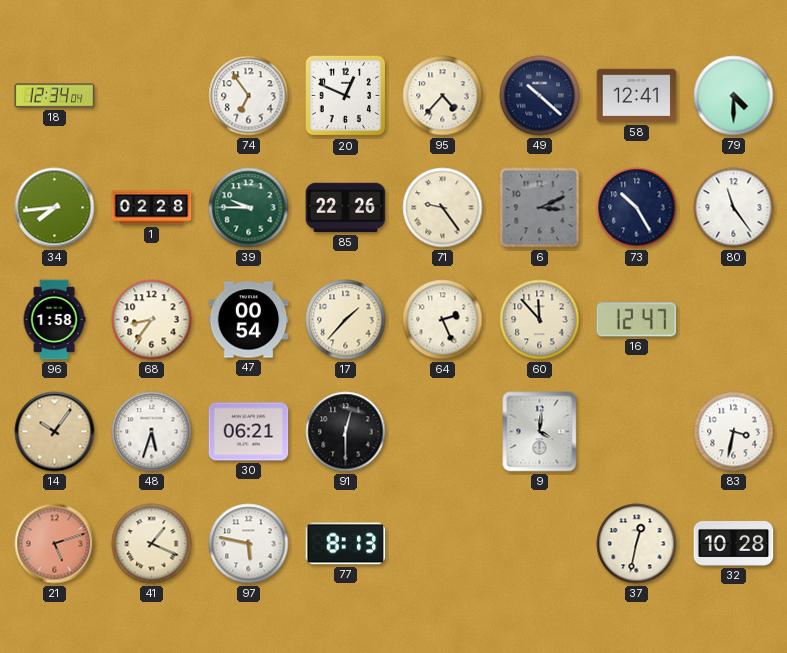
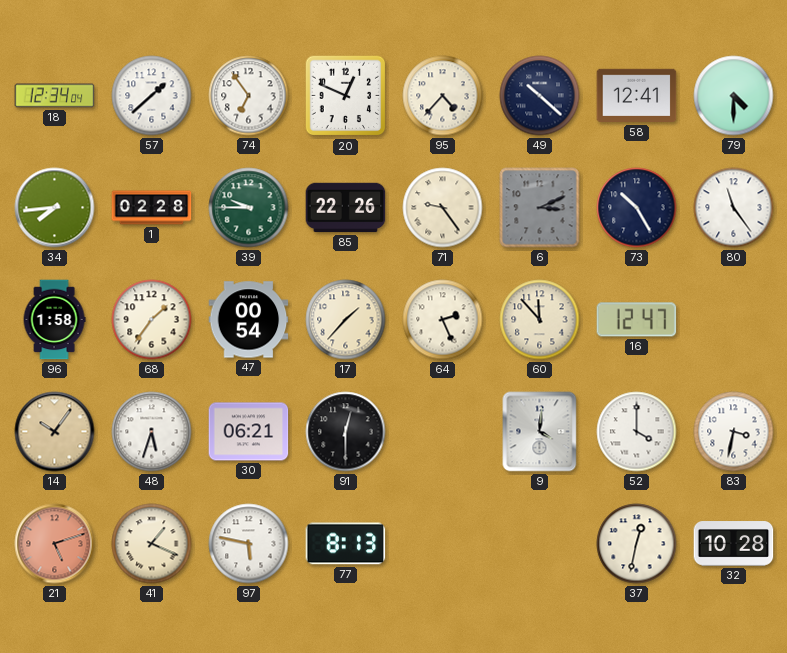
57: none -> 1:38 (152, 96)
68: 8:36 -> 1:36 (152, 320)
52: none -> 4:00 (637, 432)
